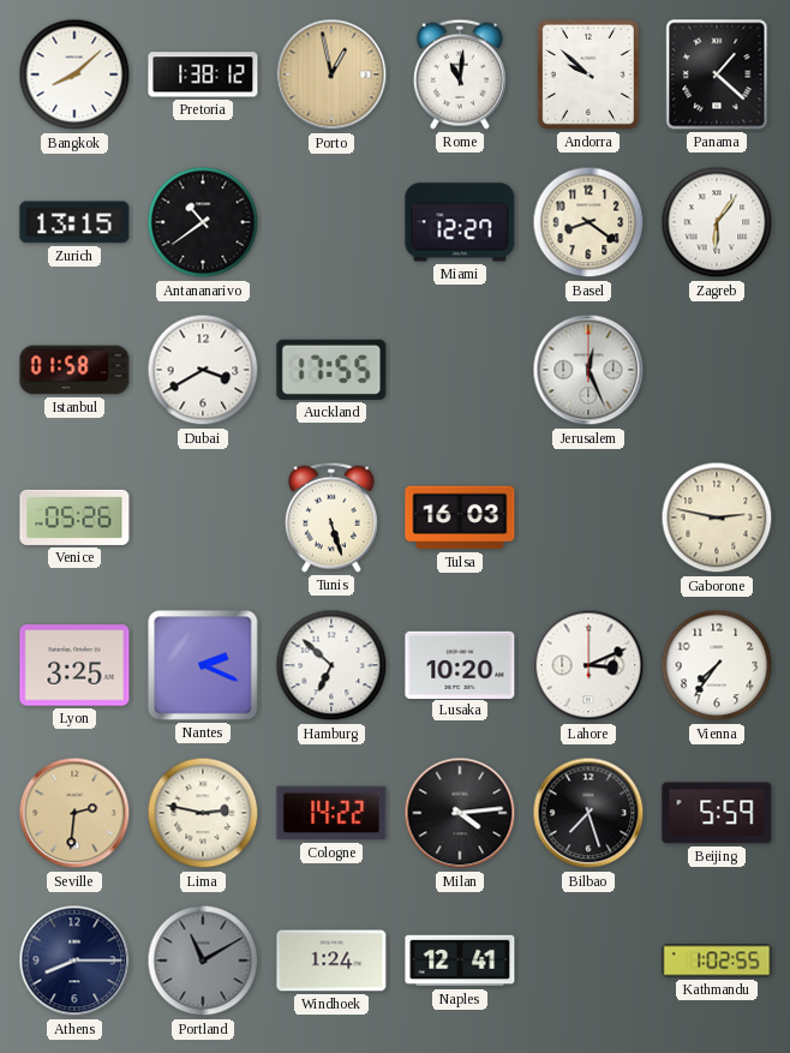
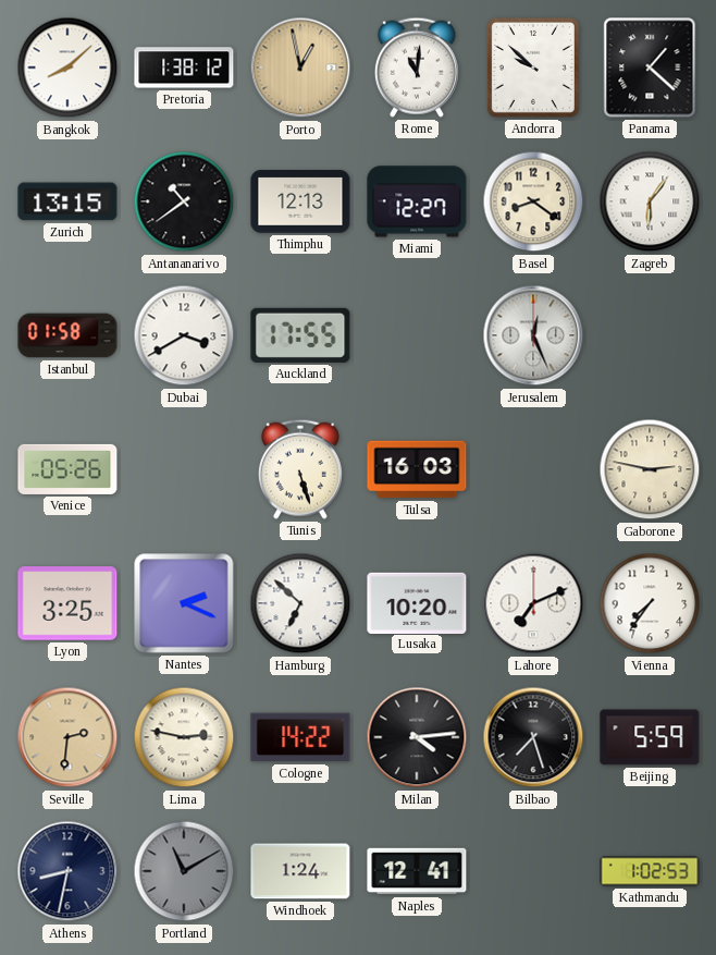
Thimphu: none -> 12:13 (300, 201)
Lahore: 3:11 -> 7:11 (533, 603)
Athens: 8:15 -> 8:32 (67, 871)
Kathmandu: 1:02:55 -> 1:02:53 (650, 871)
